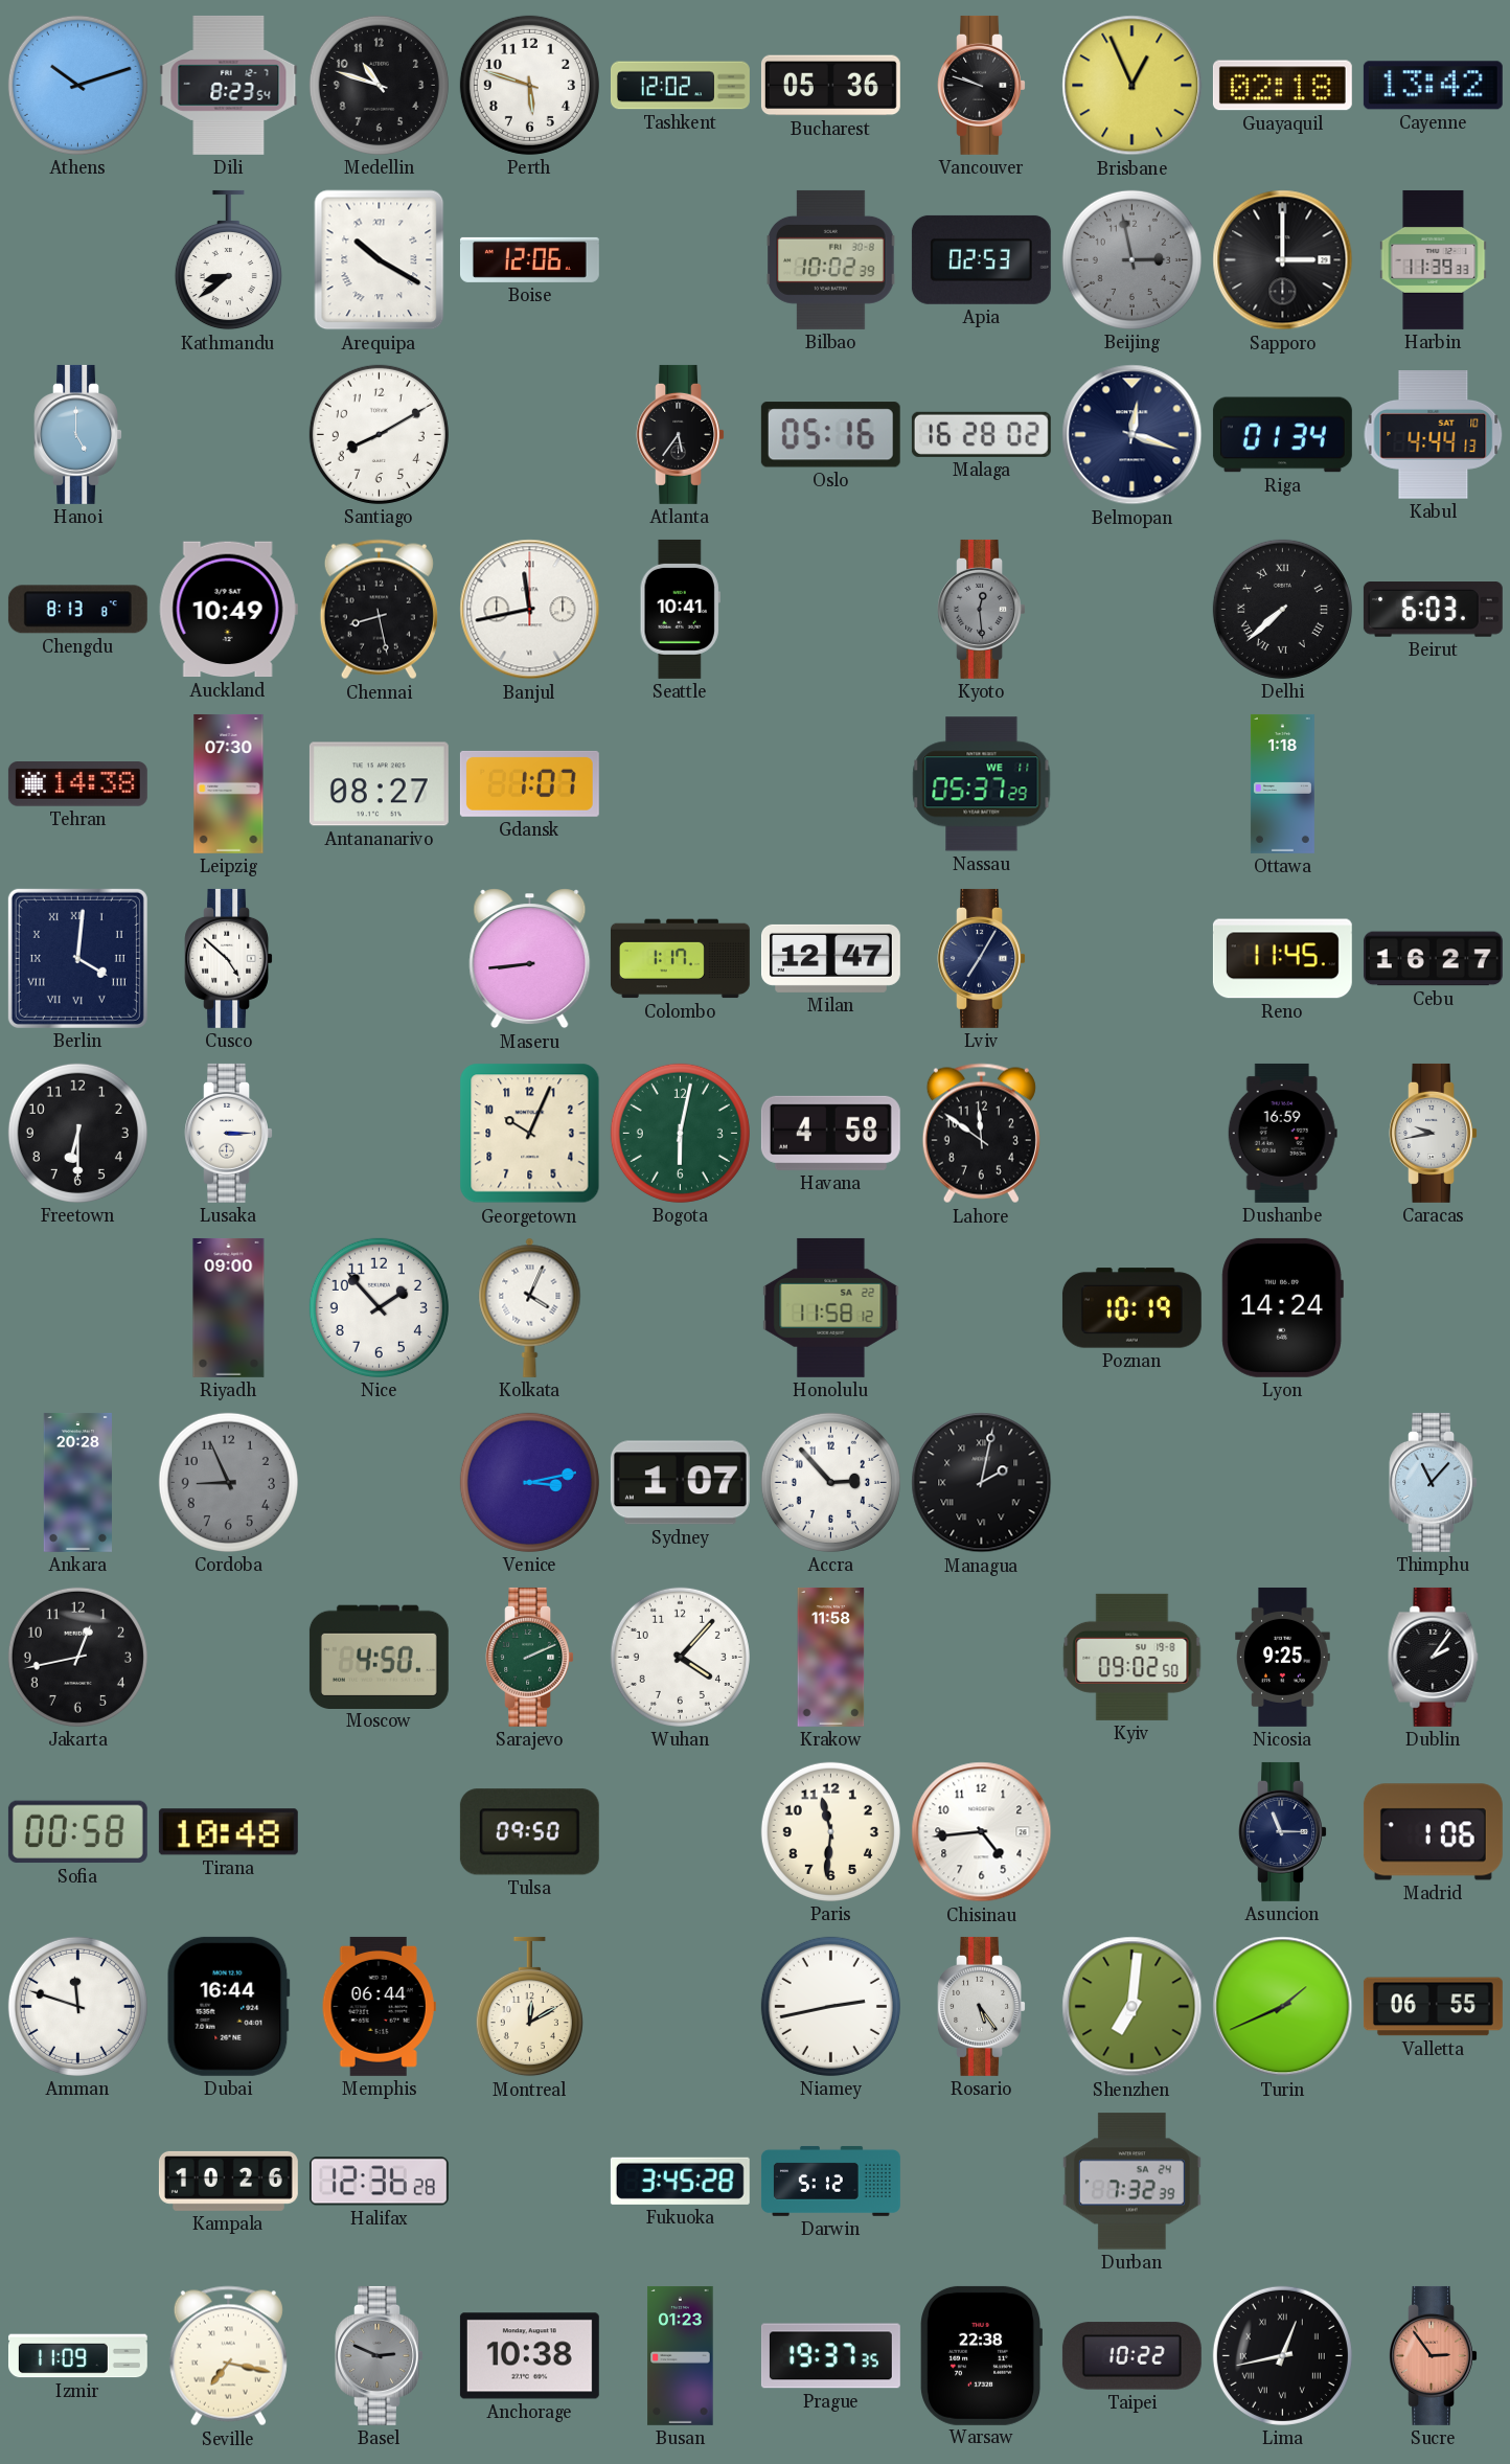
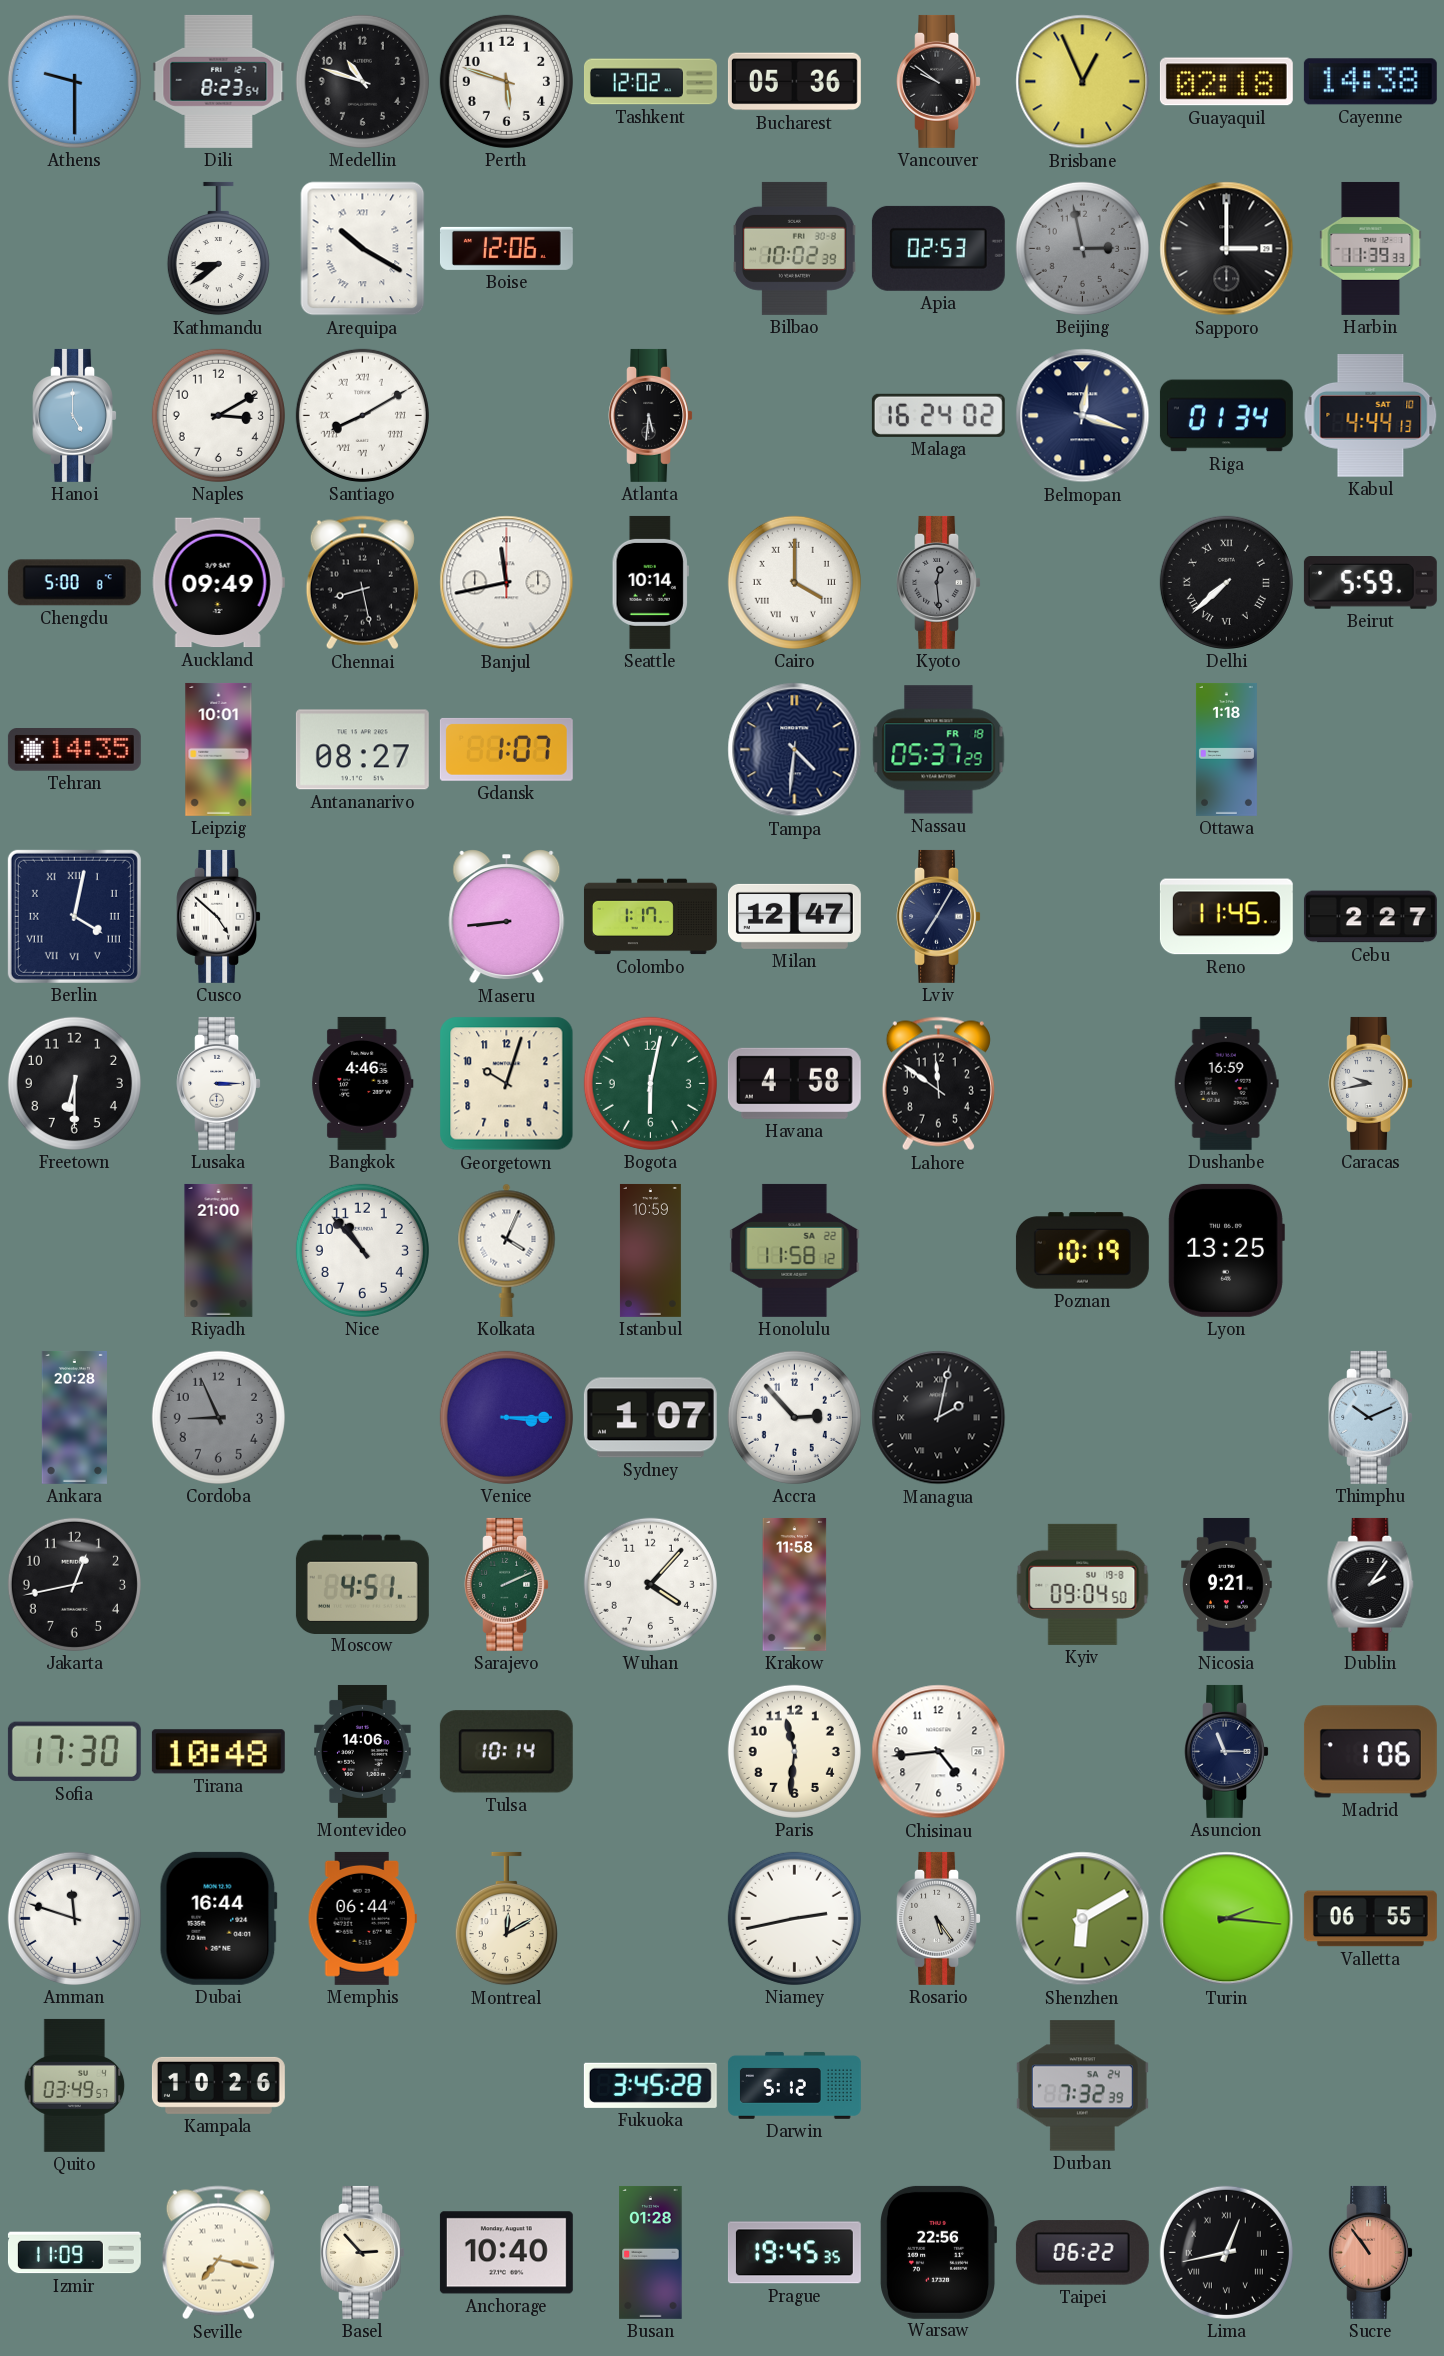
Athens: 10:12 -> 9:30 (74, 81)
Vancouver: 9:48 -> 9:51 (938, 81)
Cayenne: 13:42 -> 14:38 (1370, 82)
Naples: none -> 3:10 (218, 415)
Santiago numerals: Arabic -> Roman (362, 415)
Atlanta: 5:36 -> 5:31 (650, 415)
Oslo: 05:16 -> none (830, 435)
Malaga: 16:28 -> 16:24 (938, 415)
Chengdu: 8:13 -> 5:00 (74, 583)
Auckland: 10:49 -> 09:49 (218, 583)
Seattle: 10:41 -> 10:14 (650, 582)
Cairo: none -> 4:00 (794, 582)
Beirut: 6:03 -> 5:59 (1370, 583)
Tehran: 14:38 -> 14:35 (74, 750)
Leipzig: 07:30 -> 10:01 (219, 749)
Tampa: none -> 4:31 (795, 750)
Nassau date: WE 11 -> FR 18 (939, 750)
Berlin: 4:01 -> 4:02 (74, 916)
Cebu: 16:27 -> 2:27 (1370, 917)
Bangkok: none -> 4:46 (363, 1083)
Georgetown: 10:04 -> 10:03 (507, 1084)
Riyadh: 09:00 -> 21:00 (219, 1250)
Nice: 1:53 -> 10:53 (362, 1250)
Istanbul: none -> 10:59 (650, 1250)
Lyon: 14:24 -> 13:25 (1226, 1250)
Venice: 3:13 -> 3:15 (506, 1417)
Thimphu: 11:07 -> 10:11 (1370, 1417)
Moscow: 4:50 -> 4:51 (362, 1584)
Kyiv: 09:02 -> 09:04 (1083, 1584)
Nicosia: 9:25 -> 9:21 (1227, 1584)
Sofia: 00:58 -> 17:30 (74, 1752)
Montevideo: none -> 14:06 (363, 1751)
Tulsa: 09:50 -> 10:14 (506, 1752)
Shenzhen: 7:01 -> 6:10 (1083, 1919)
Turin: 1:41 -> 2:16 (1227, 1919)
Quito: none -> 03:49 (75, 2085)
Halifax: 12:36 -> none (379, 2182)
Basel: 2:49 -> 2:53 (362, 2252)
Basel dial: grey -> cream (362, 2252)
Anchorage: 10:38 -> 10:40 (506, 2253)
Busan: 01:23 -> 01:28 (651, 2252)
Prague: 19:37 -> 19:45 (794, 2253)
Warsaw: 22:38 -> 22:56 (938, 2252)
Taipei: 10:22 -> 06:22 (1082, 2253)
Sucre: 2:54 -> 10:54 (1370, 2252)
